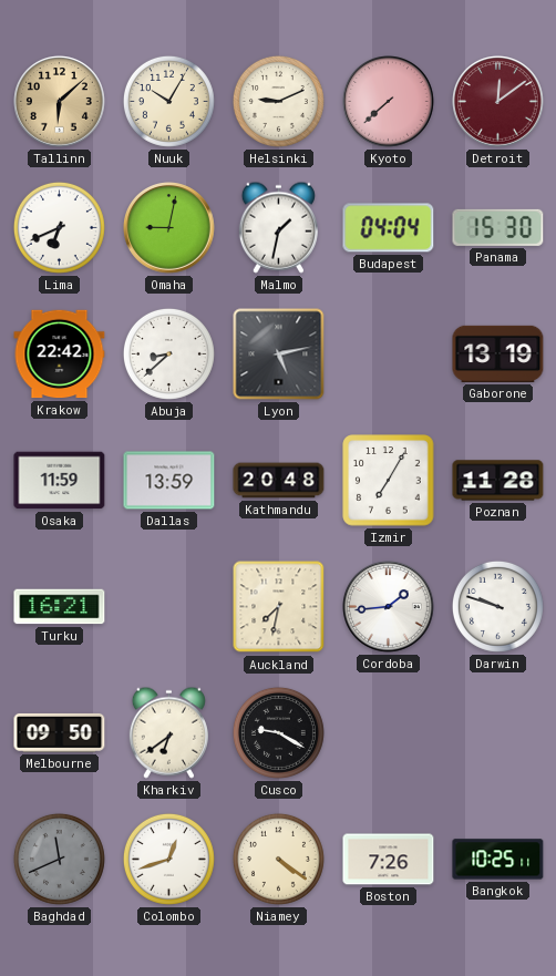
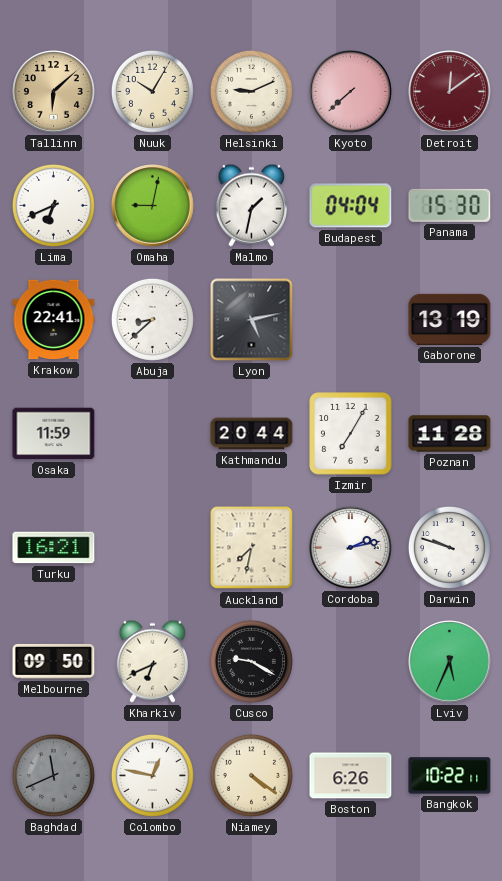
Krakow: 22:42 -> 22:41 (54, 320)
Dallas: 13:59 -> none (169, 481)
Kathmandu: 20:48 -> 20:44 (252, 434)
Cordoba: 1:44 -> 2:13 (351, 548)
Kharkiv: 6:39 -> 6:41 (152, 661)
Lviv: none -> 5:34 (450, 662)
Colombo: 12:42 -> 12:47 (152, 775)
Boston: 7:26 -> 6:26 (351, 776)
Bangkok: 10:25 -> 10:22 (450, 776)
